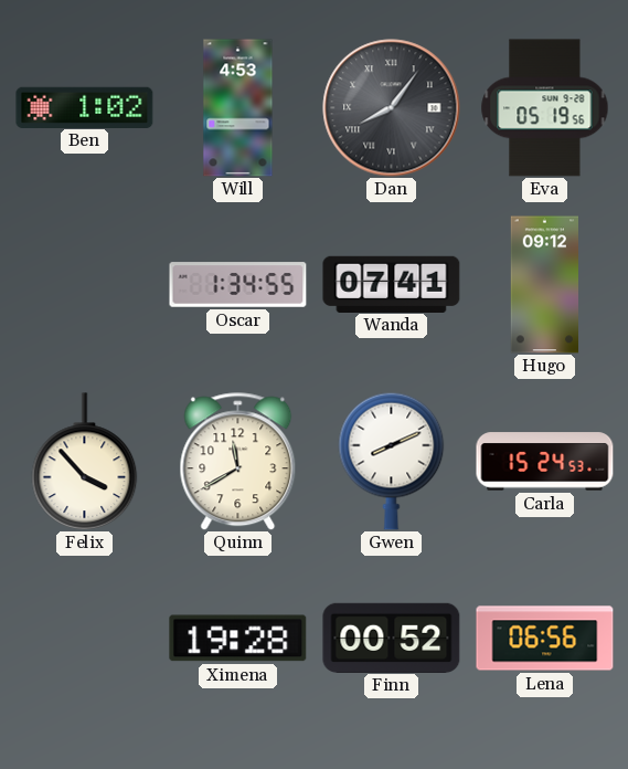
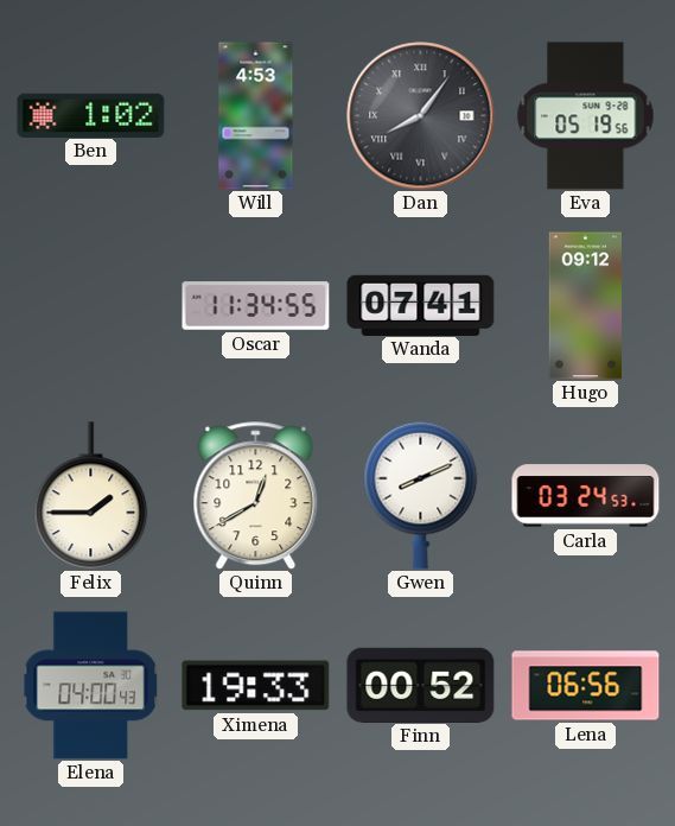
Oscar: 1:34 -> 11:34 (256, 306)
Felix: 3:53 -> 1:45 (91, 496)
Quinn: 11:40 -> 12:40 (256, 496)
Carla: 15:24 -> 03:24 (586, 496)
Elena: none -> 04:00 (91, 686)
Ximena: 19:28 -> 19:33 (256, 686)
